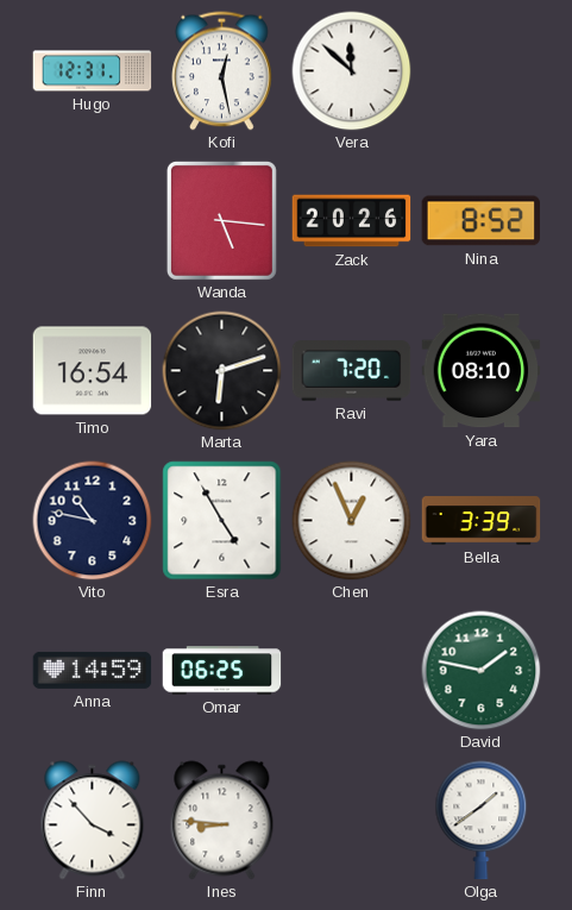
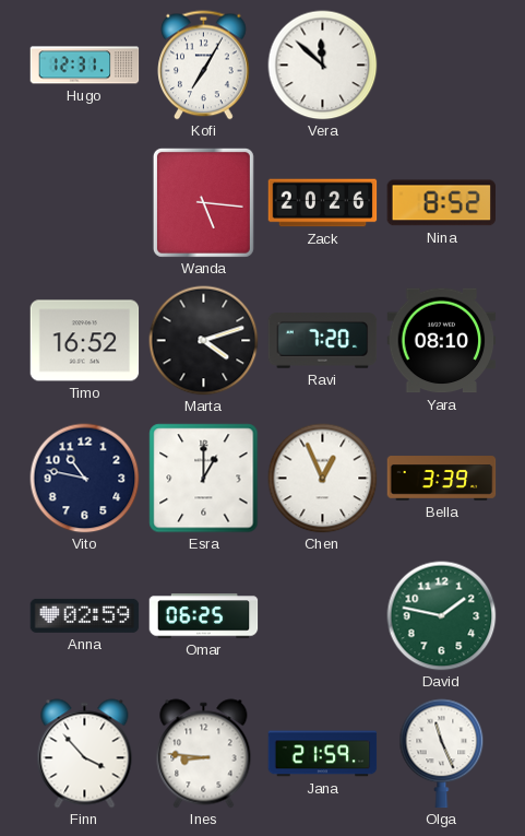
Kofi: 12:28 -> 7:05 (204, 66)
Timo: 16:54 -> 16:52 (85, 341)
Marta: 6:12 -> 4:12 (204, 341)
Esra: 4:55 -> 1:00 (204, 479)
Anna: 14:59 -> 02:59 (85, 615)
Jana: none -> 21:59 (323, 754)
Olga: 1:39 -> 11:26 (442, 754)
